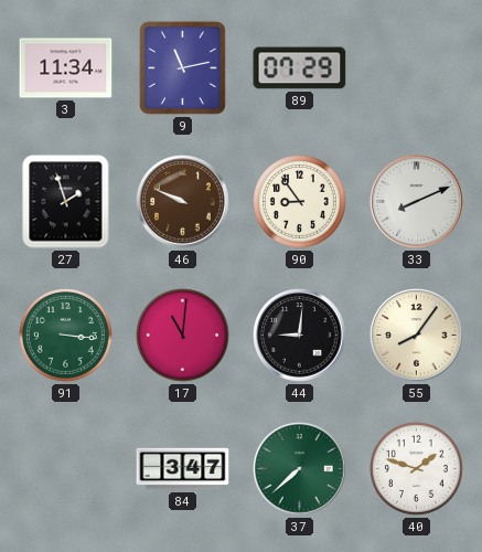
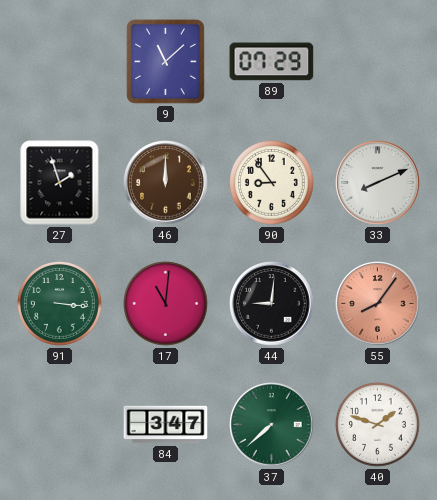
3: 11:34 -> none (66, 68)
9: 11:13 -> 11:08 (165, 61)
46: 9:49 -> 12:00 (166, 183)
55 dial: cream -> salmon (378, 304)
